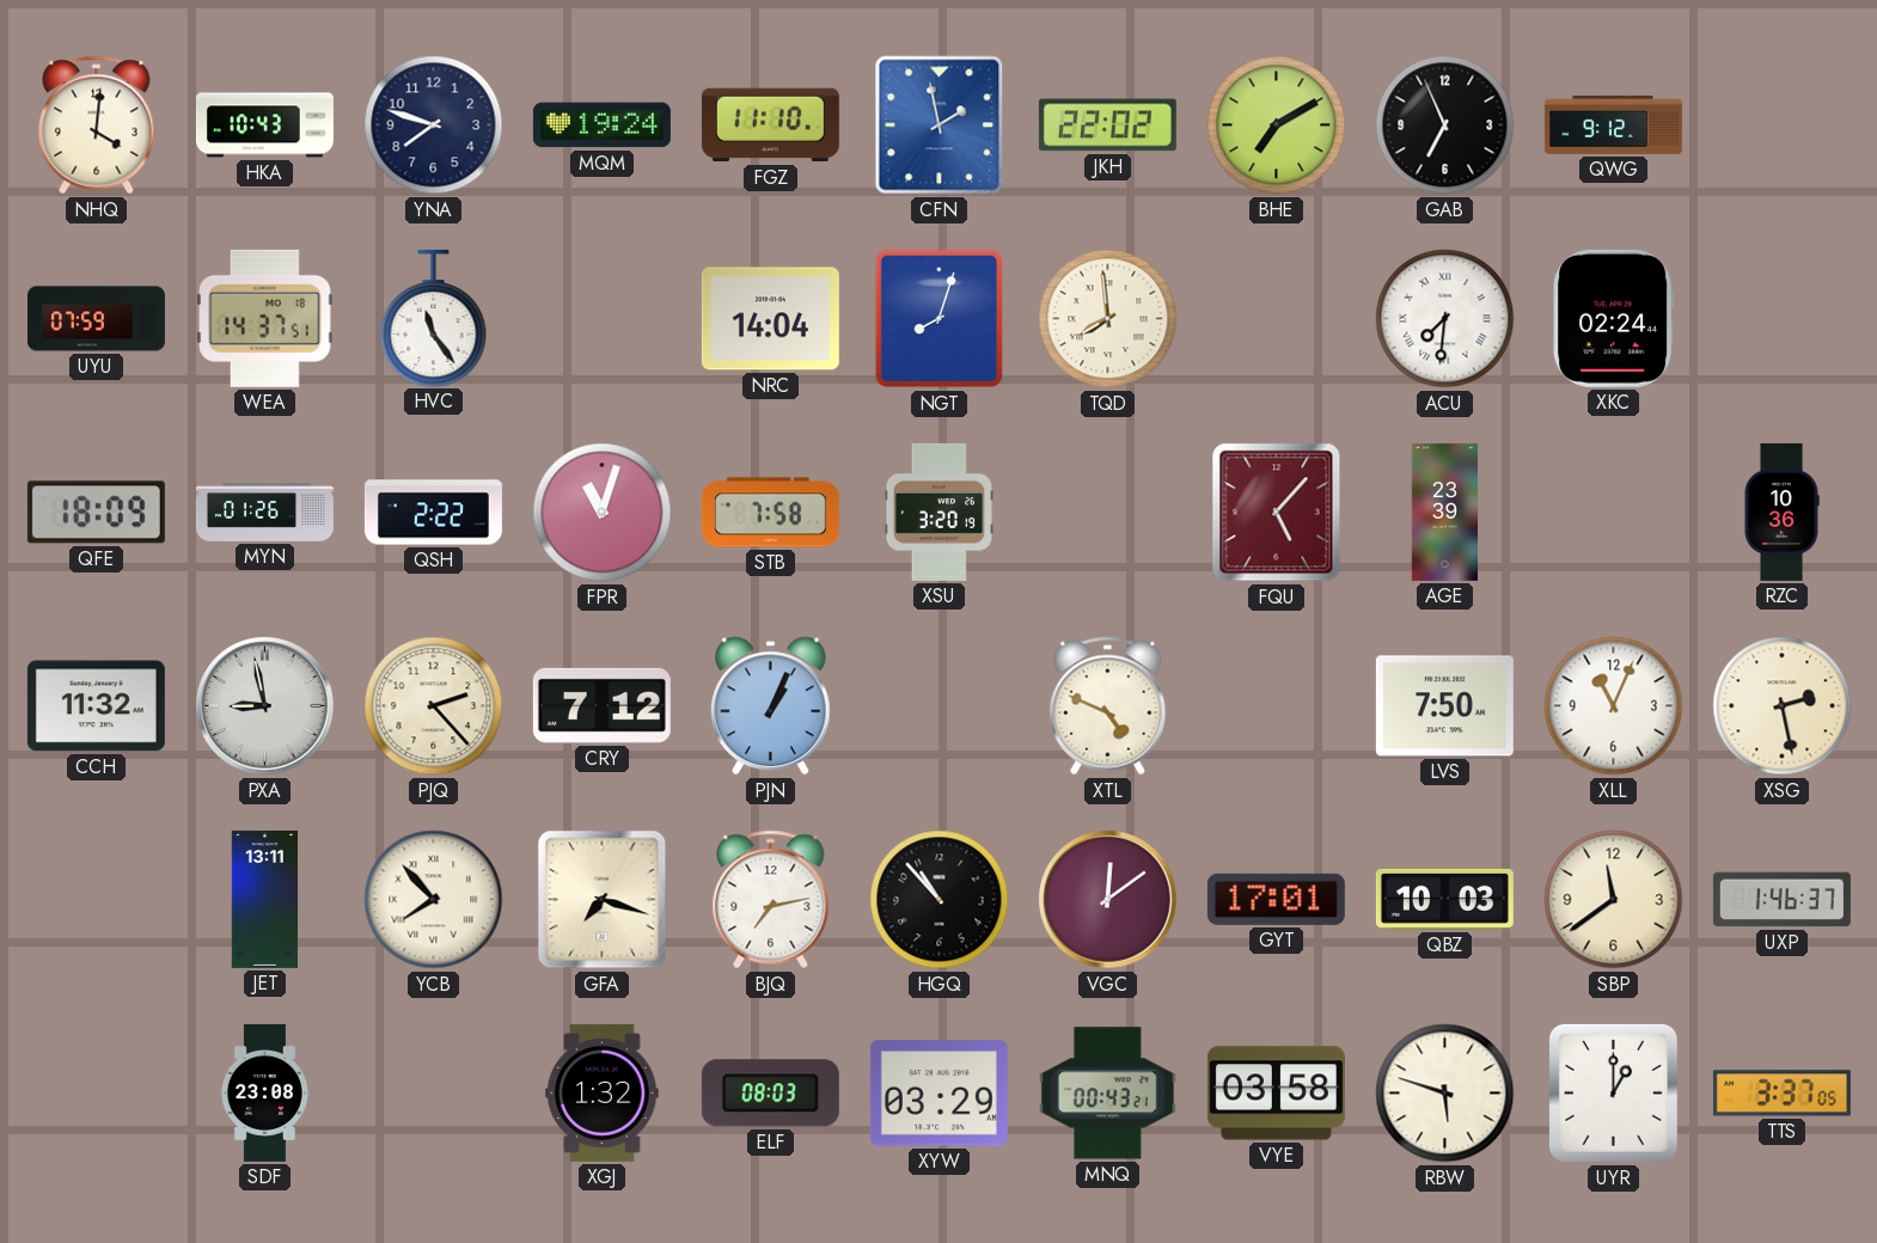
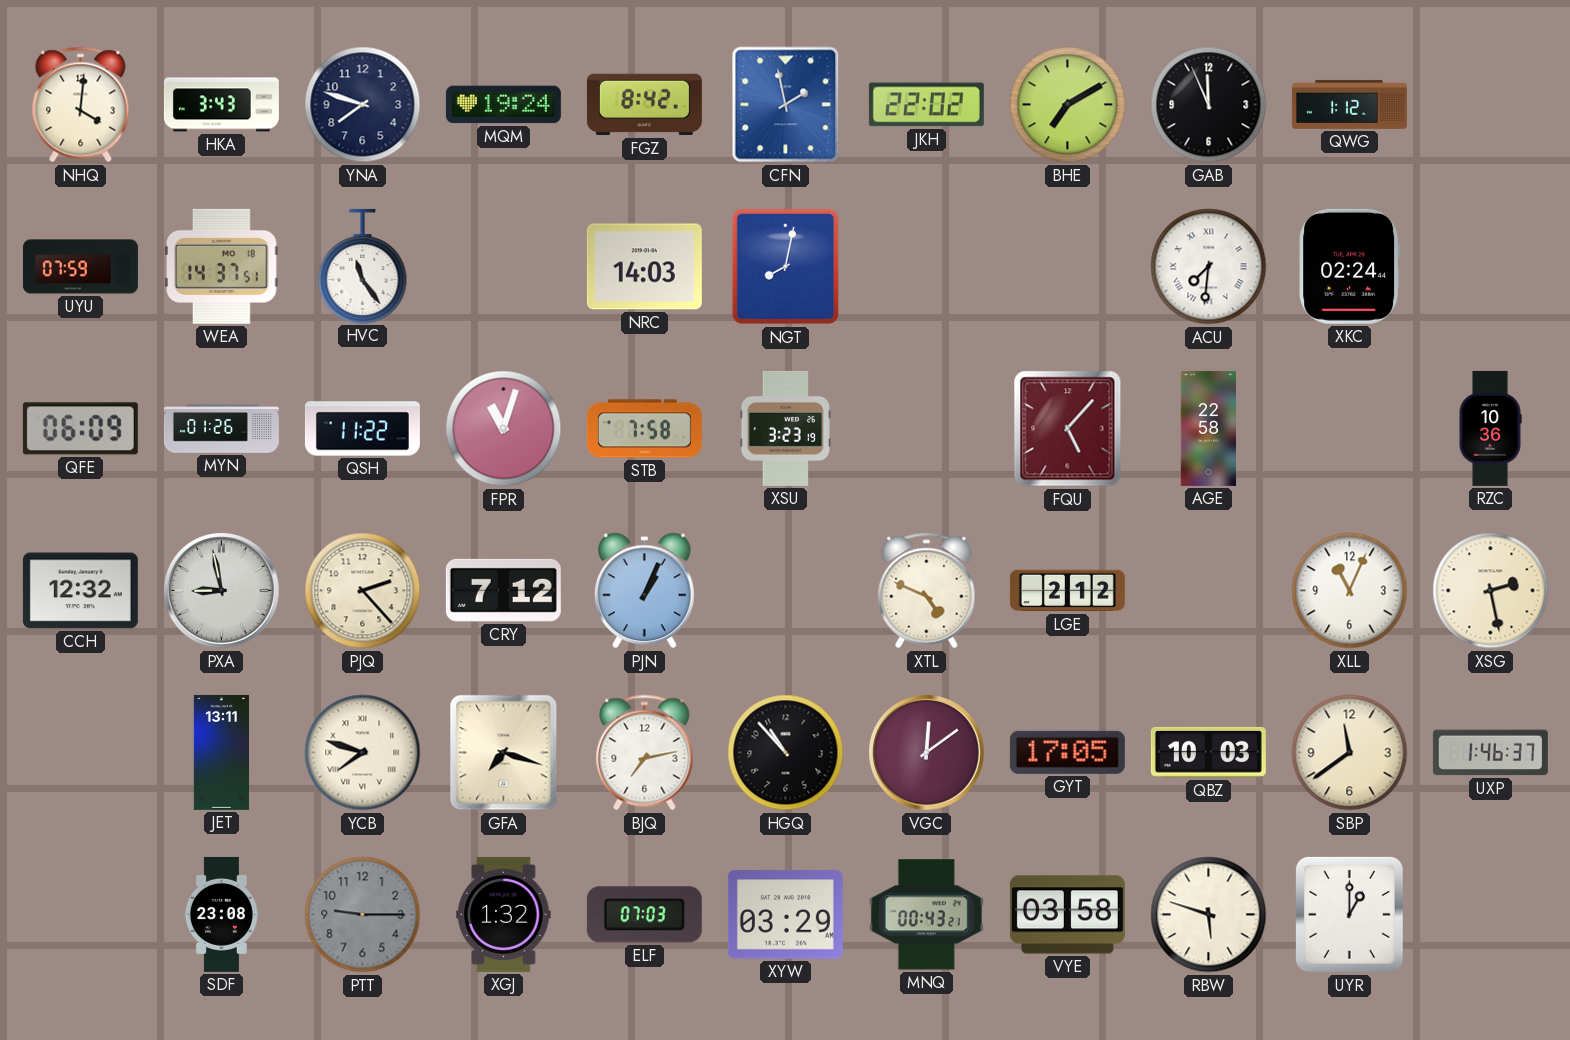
HKA: 10:43 -> 3:43 (221, 105)
FGZ: 11:10 -> 8:42 (644, 105)
GAB: 6:56 -> 11:56 (1209, 105)
QWG: 9:12 -> 1:12 (1349, 104)
NRC: 14:04 -> 14:03 (644, 267)
NGT: 8:03 -> 8:02 (786, 267)
TQD: 7:59 -> none (1108, 319)
QFE: 18:09 -> 06:09 (80, 429)
QSH: 2:22 -> 11:22 (362, 429)
XSU: 3:20 -> 3:23 (785, 428)
AGE: 23:39 -> 22:58 (1208, 428)
CCH: 11:32 -> 12:32 (80, 591)
LGE: none -> 2:12 (1067, 591)
LVS: 7:50 -> none (1444, 706)
YCB: 7:53 -> 7:48 (363, 753)
GYT: 17:01 -> 17:05 (1067, 752)
PTT: none -> 9:15 (363, 915)
ELF: 08:03 -> 07:03 (644, 915)
TTS: 3:37 -> none (1781, 1094)
